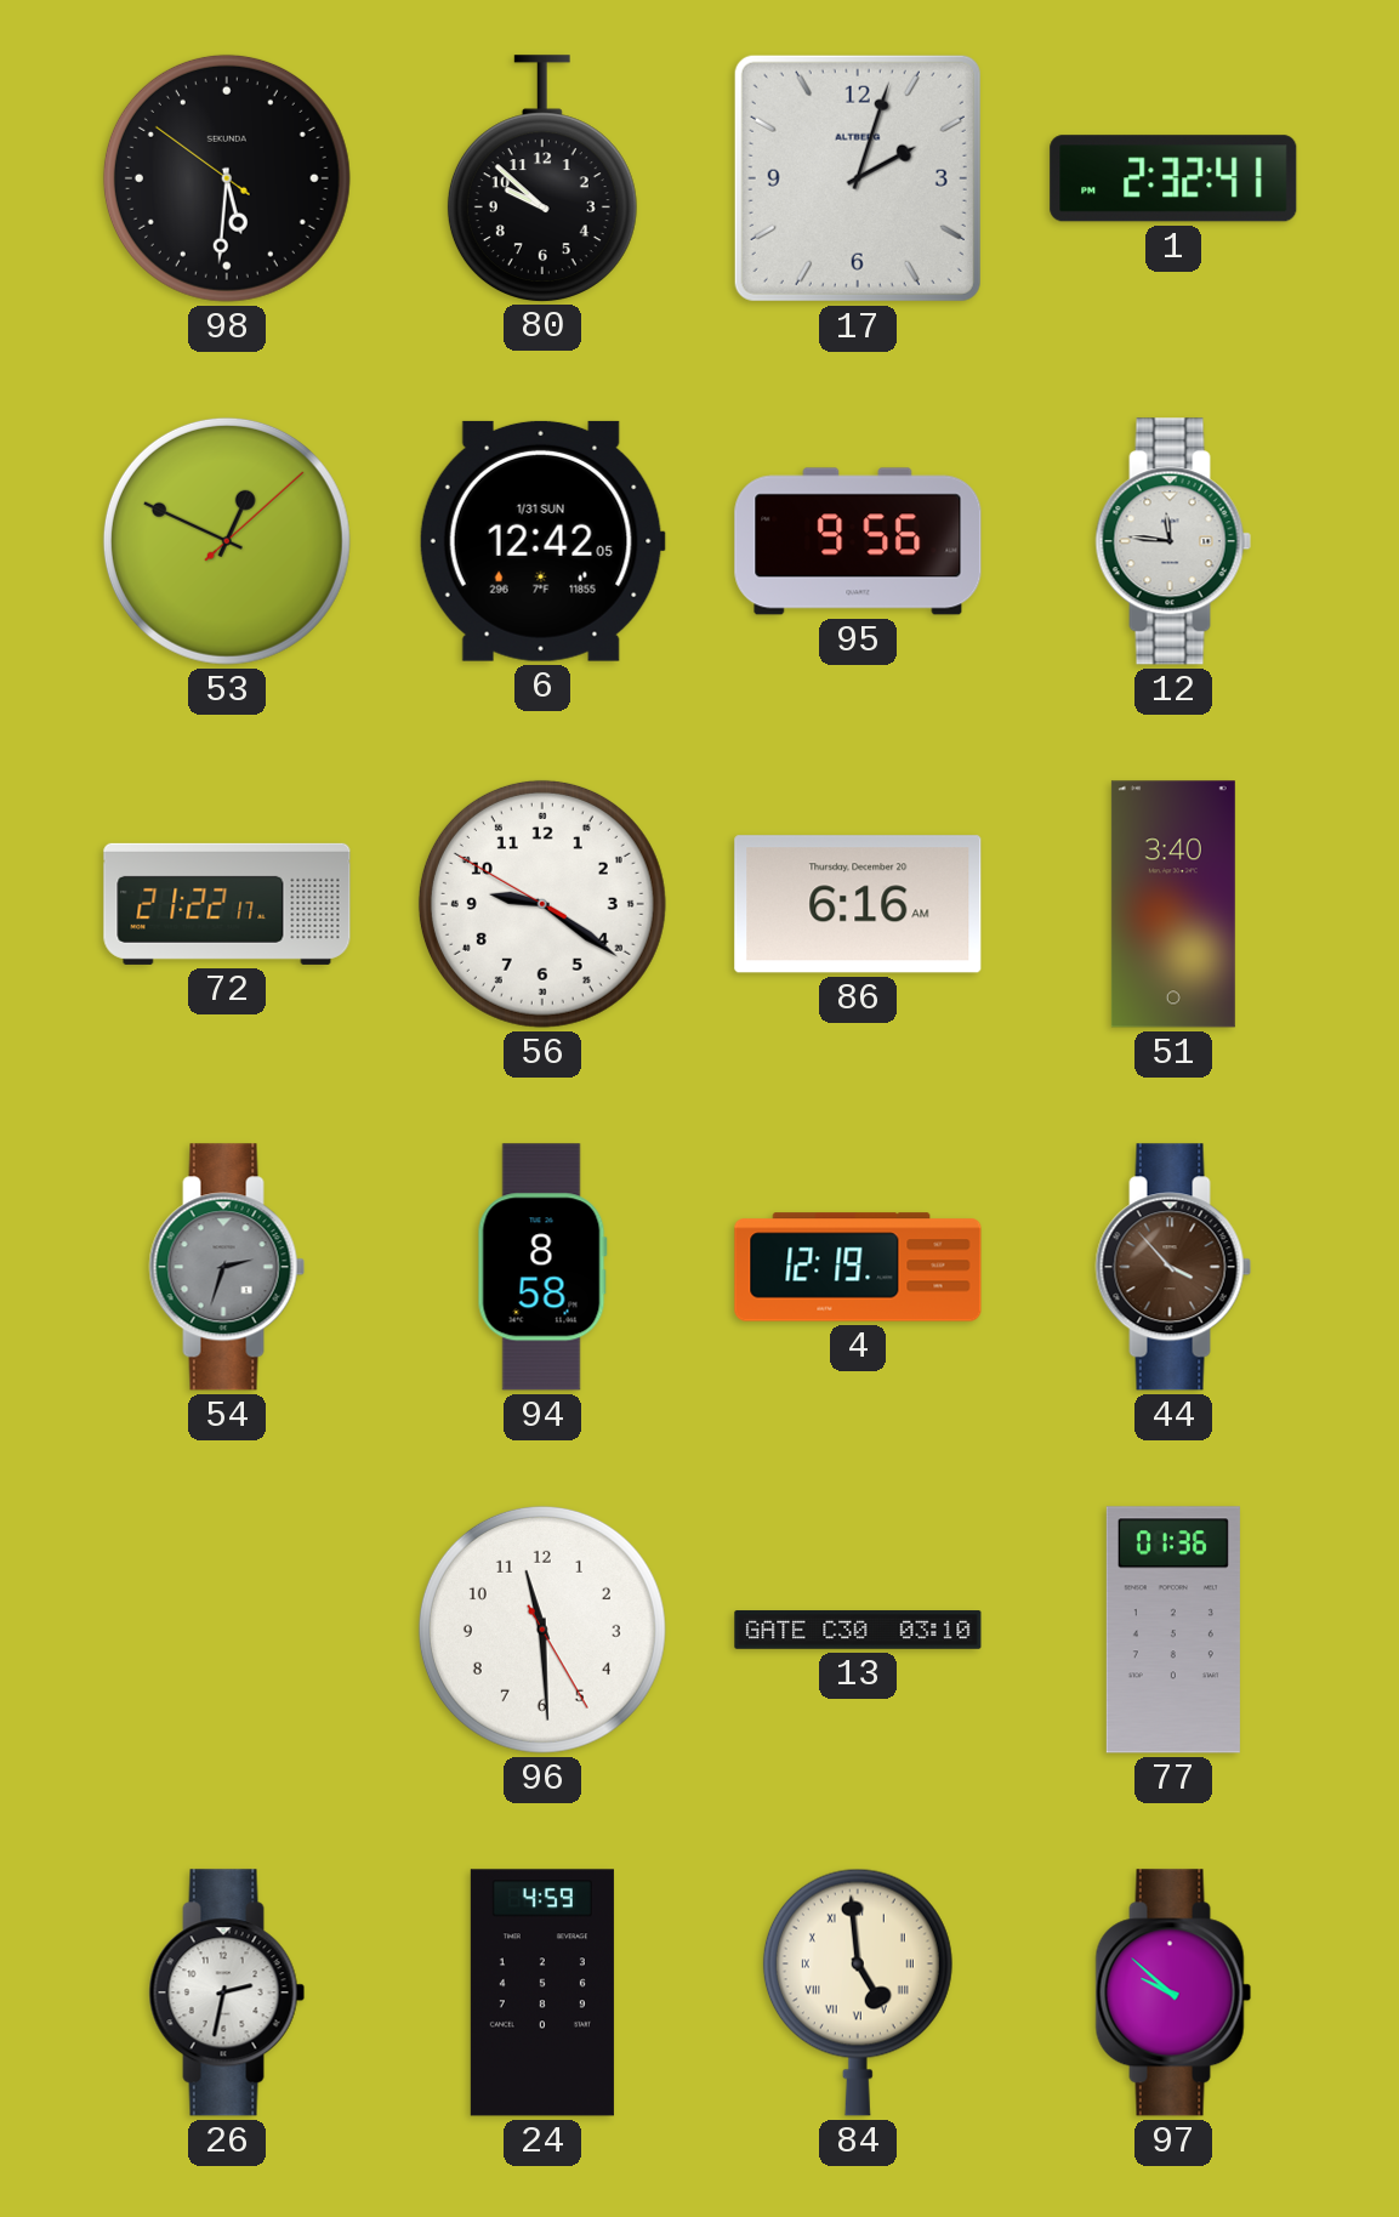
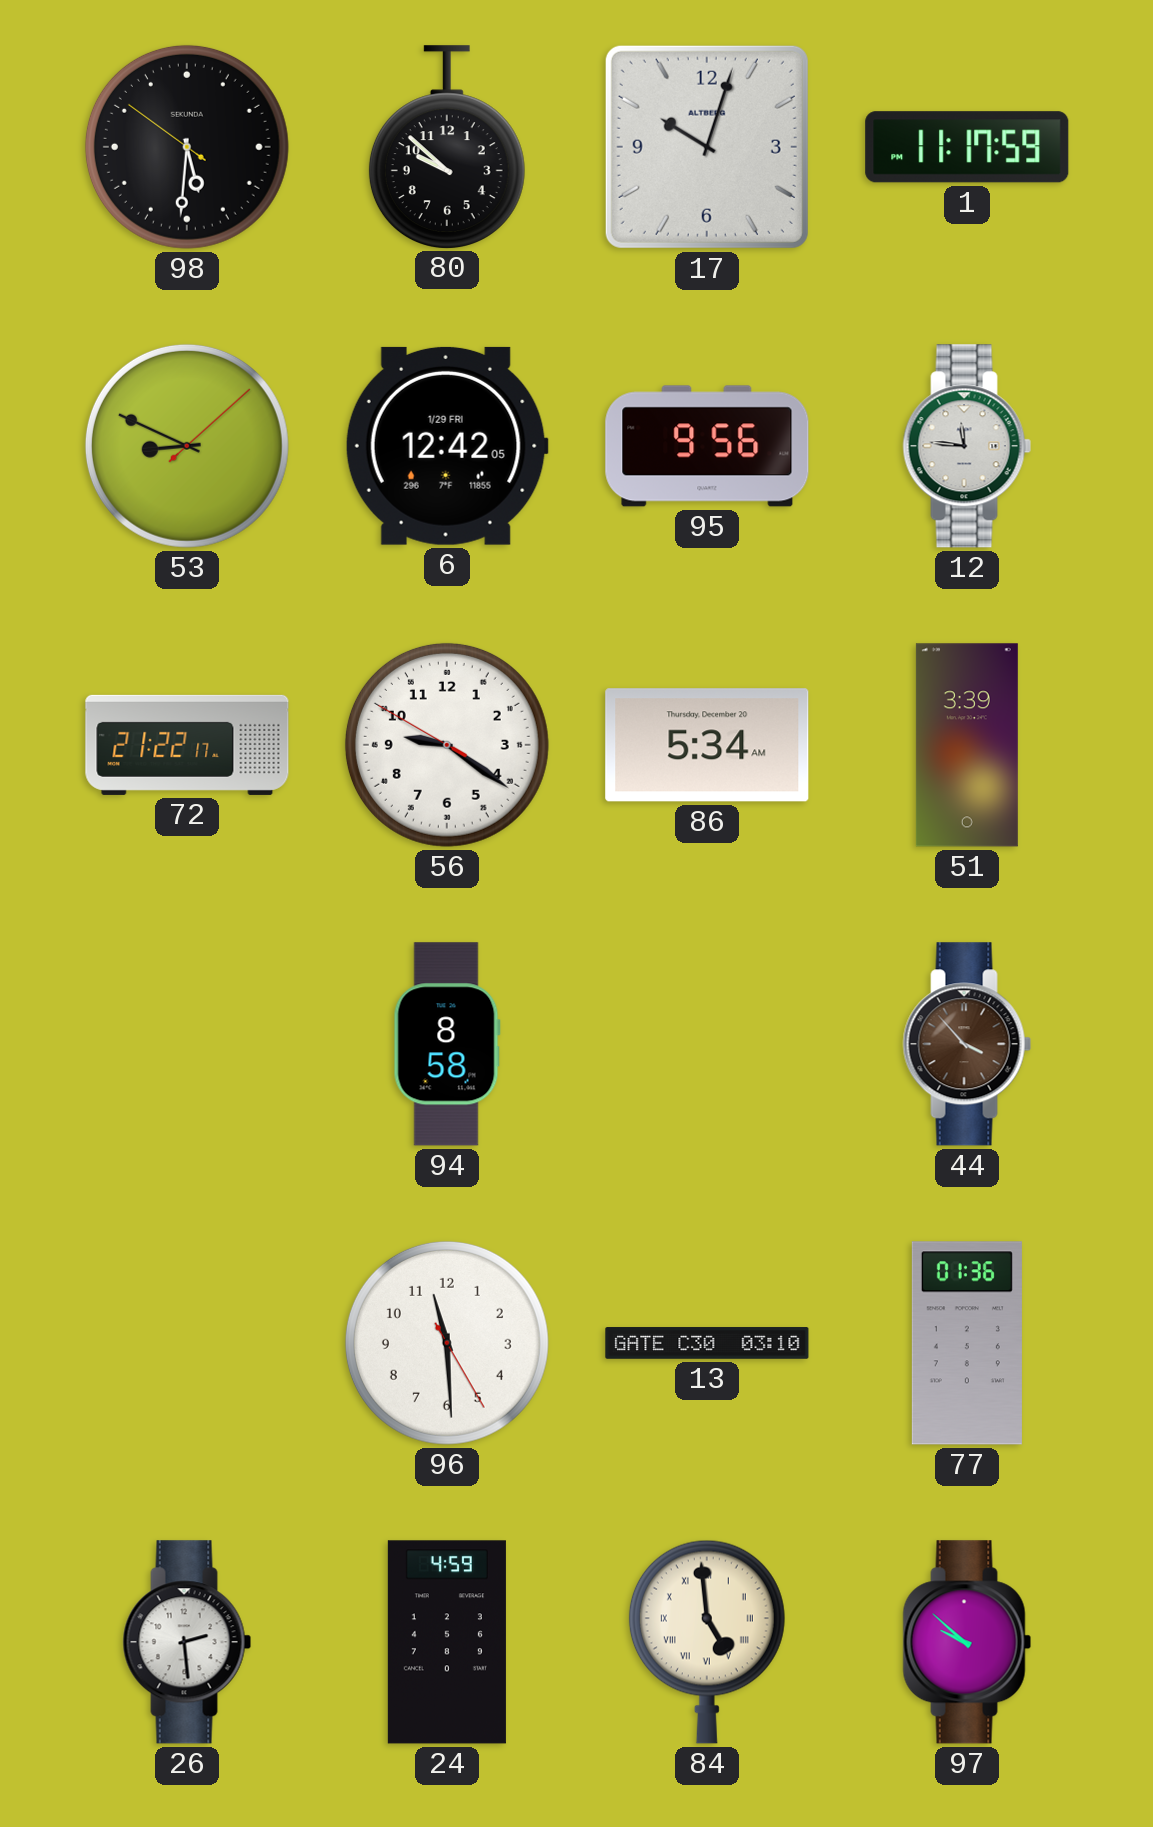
17: 2:03 -> 10:03 (707, 147)
1: 2:32 -> 11:17 (967, 147)
53: 12:49 -> 8:49 (187, 446)
6 date: 1/31 SUN -> 1/29 FRI (447, 446)
86: 6:16 -> 5:34 (707, 745)
51: 3:40 -> 3:39 (967, 745)
54: 2:33 -> none (227, 1267)
4: 12:19 -> none (858, 1267)
26: 2:32 -> 2:29 (187, 1642)
